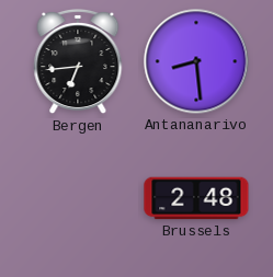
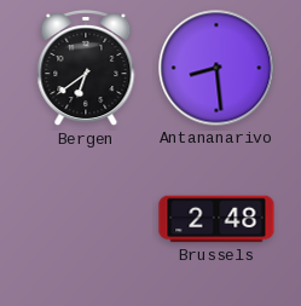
Bergen: 6:44 -> 6:39 (86, 68)
